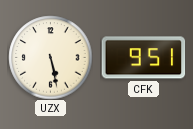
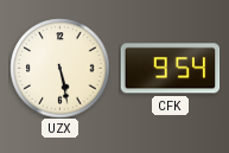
CFK: 9:51 -> 9:54 (170, 69)
